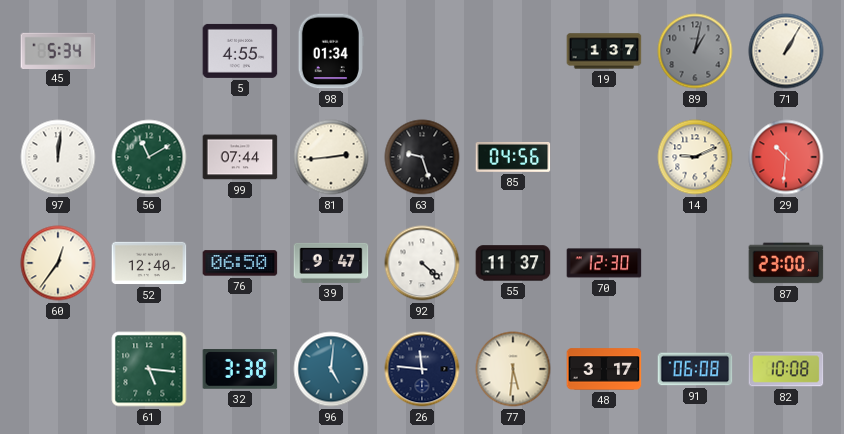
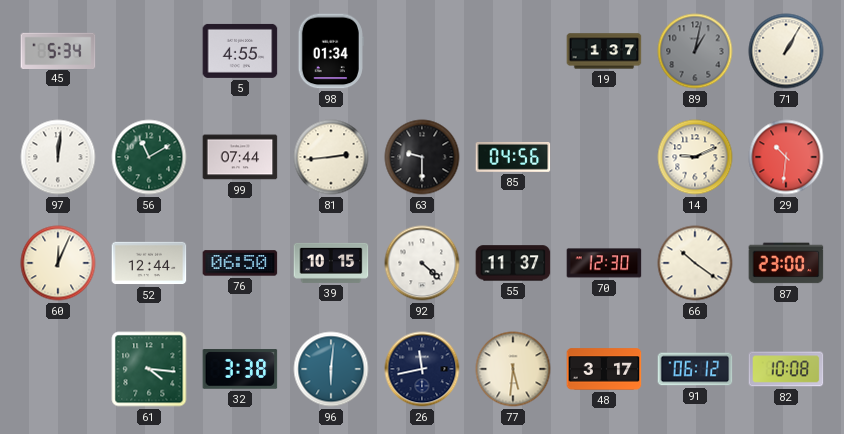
63: 9:27 -> 9:30 (422, 157)
60: 12:36 -> 12:04 (58, 263)
52: 12:40 -> 12:44 (149, 263)
39: 9:47 -> 10:15 (331, 263)
66: none -> 10:21 (695, 263)
61: 5:16 -> 4:16 (149, 369)
96: 5:01 -> 6:01 (331, 369)
26: 11:46 -> 11:43 (422, 369)
91: 06:08 -> 06:12 (695, 369)
